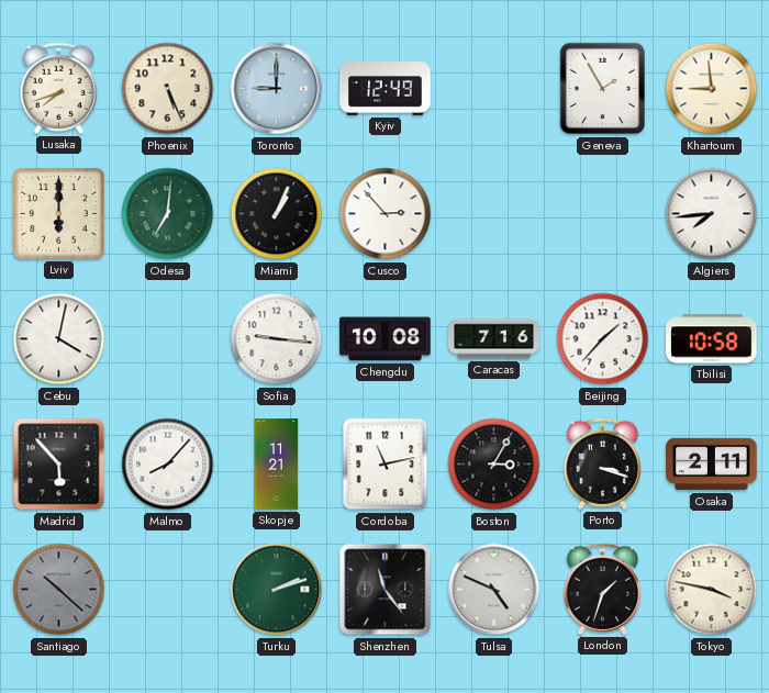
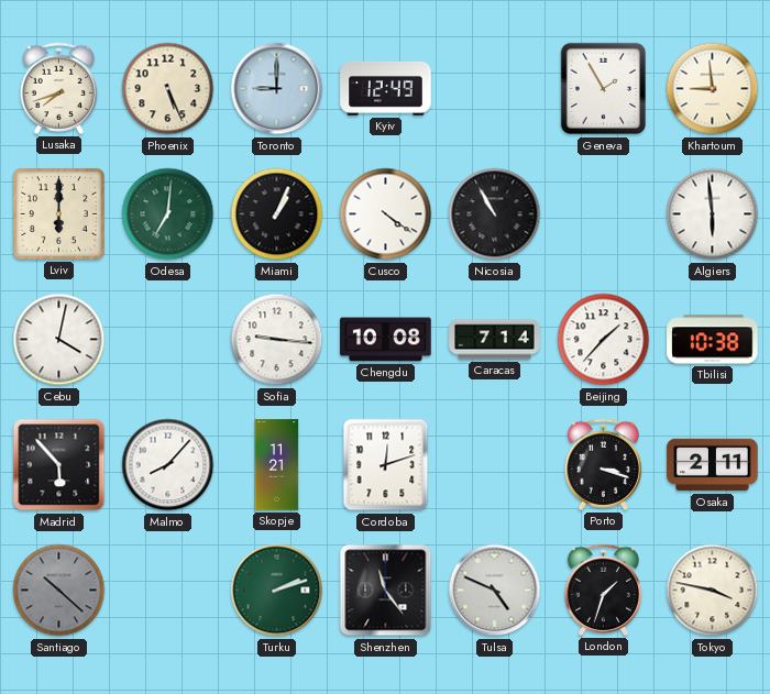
Cusco: 2:53 -> 4:21 (386, 214)
Nicosia: none -> 10:55 (495, 214)
Algiers: 7:44 -> 5:59 (713, 214)
Caracas: 7:16 -> 7:14 (495, 340)
Tbilisi: 10:58 -> 10:38 (713, 340)
Cordoba: 11:13 -> 12:12 (386, 465)
Boston: 3:05 -> none (494, 465)
